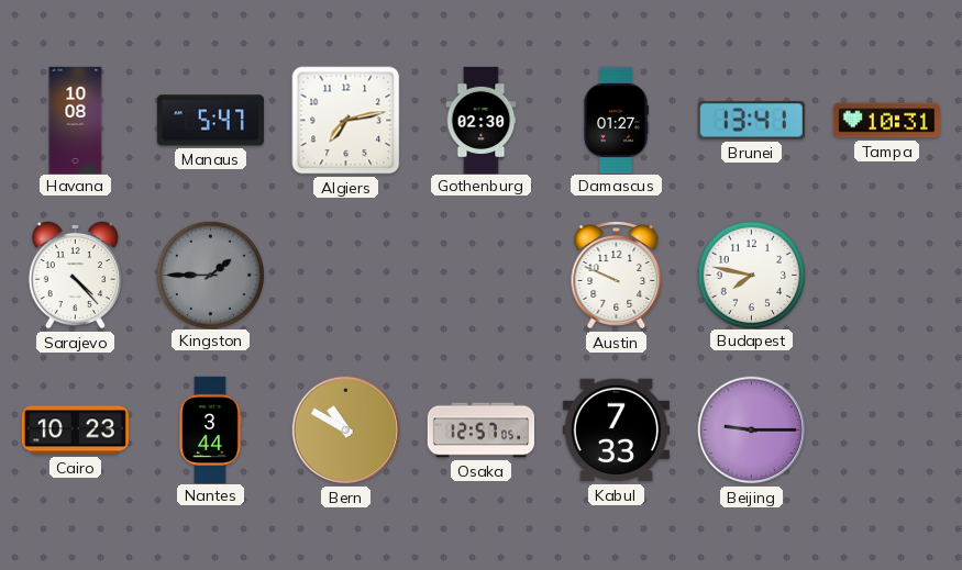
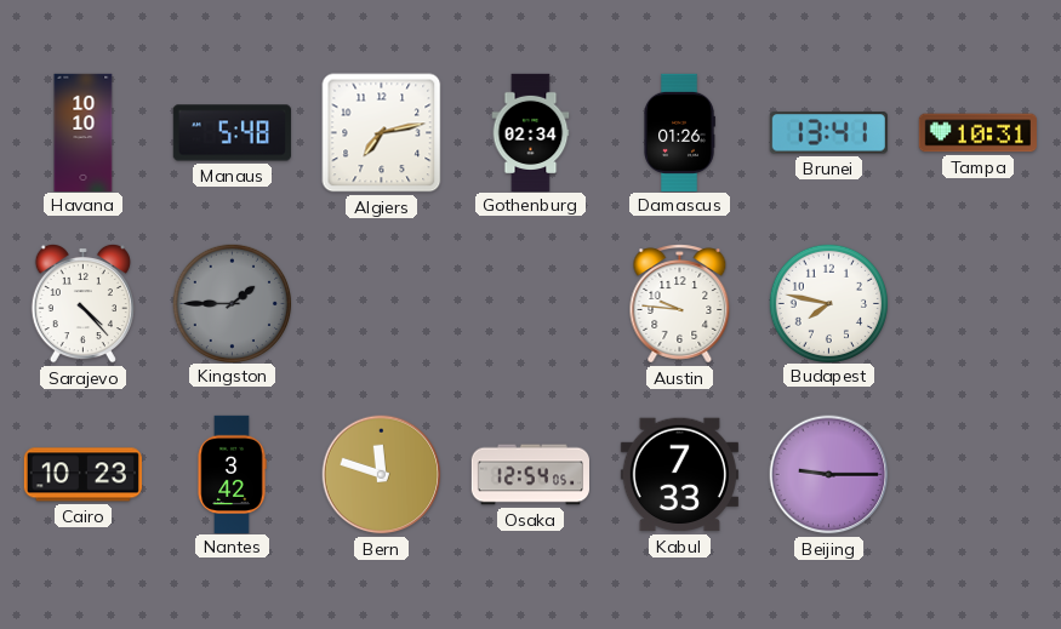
Havana: 10:08 -> 10:10 (84, 132)
Manaus: 5:47 -> 5:48 (232, 133)
Gothenburg: 02:30 -> 02:34 (531, 132)
Damascus: 01:27 -> 01:26 (679, 132)
Austin: 9:49 -> 9:46 (680, 304)
Nantes: 3:44 -> 3:42 (232, 474)
Bern: 10:50 -> 11:48 (382, 475)
Osaka: 12:57 -> 12:54 (530, 475)
